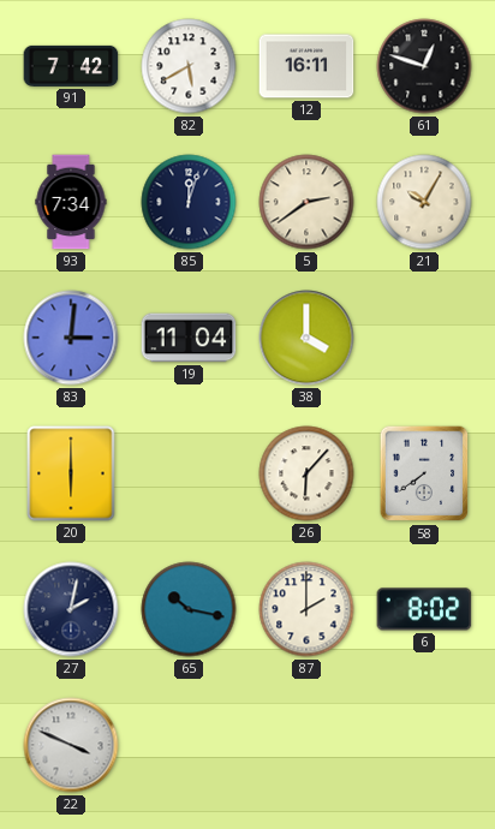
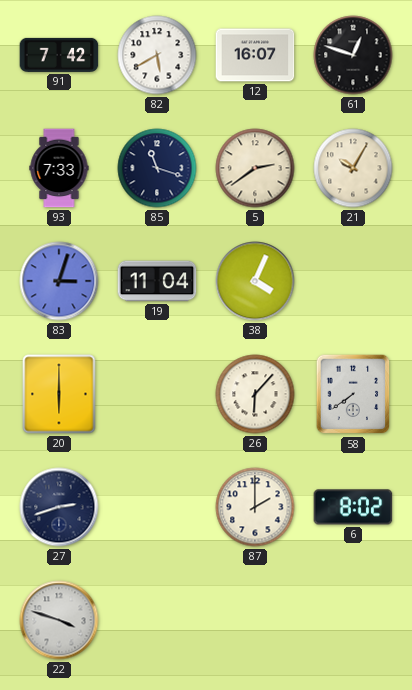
12: 16:11 -> 16:07 (255, 55)
93: 7:34 -> 7:33 (59, 168)
85: 12:03 -> 11:18 (157, 168)
83: 3:01 -> 3:03 (59, 281)
38: 4:00 -> 4:04 (255, 281)
27: 2:02 -> 2:42 (59, 507)
65: 10:17 -> none (189, 609)
22: 3:49 -> 3:48 (59, 620)
